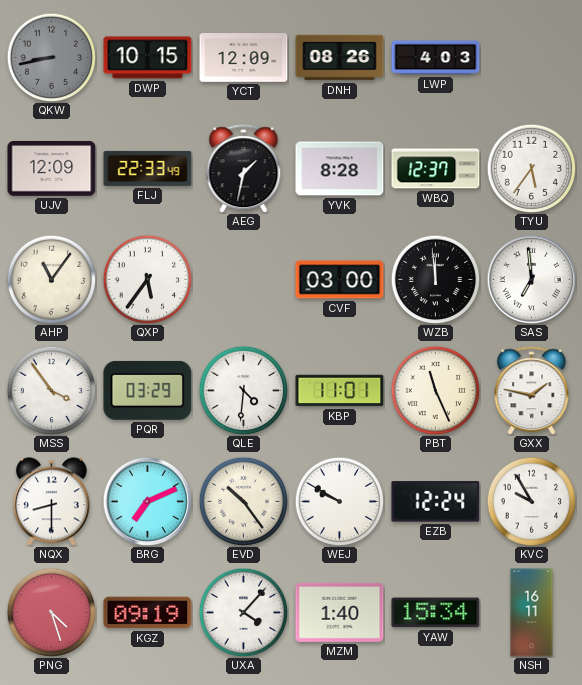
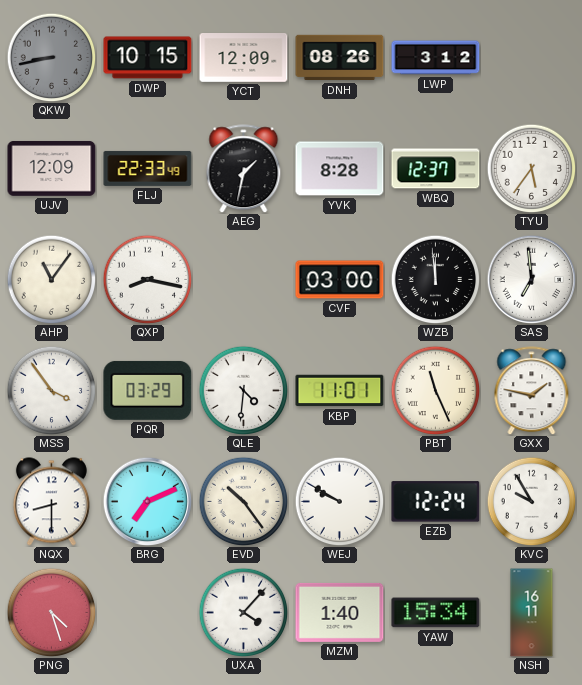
LWP: 4:03 -> 3:12 (436, 58)
QXP: 5:36 -> 8:17 (147, 279)
KGZ: 09:19 -> none (148, 613)
